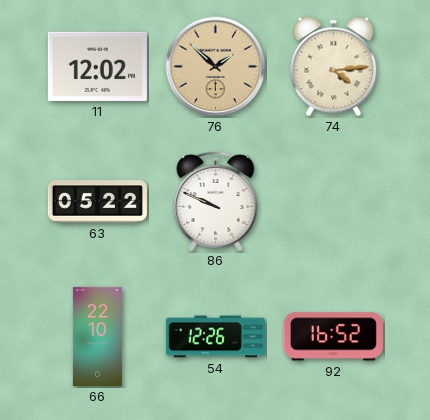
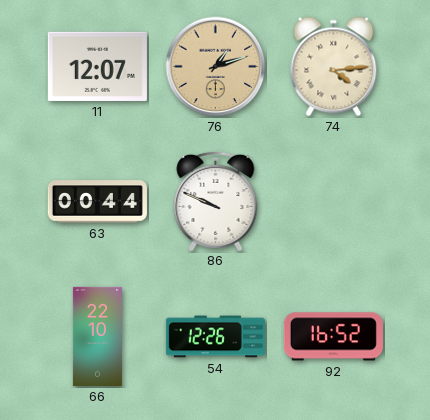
11: 12:02 -> 12:07 (97, 66)
76: 1:52 -> 1:12 (216, 67)
63: 05:22 -> 00:44 (97, 202)
